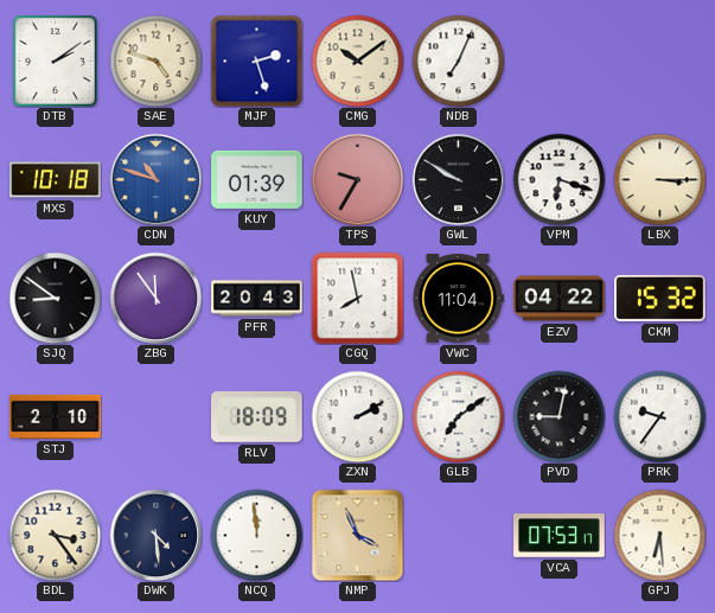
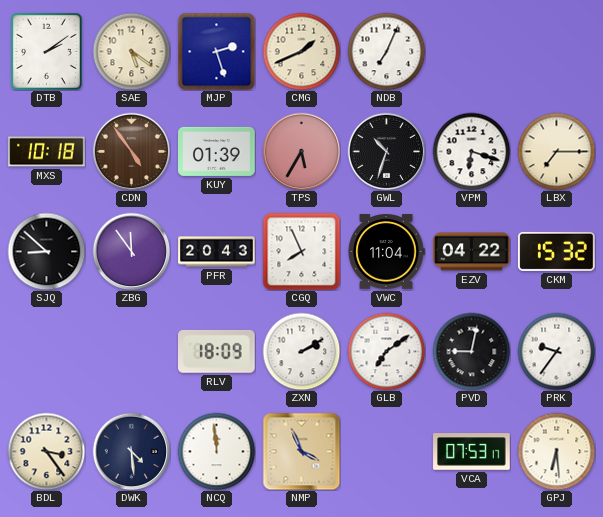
SAE: 4:48 -> 5:21 (131, 51)
CMG: 10:09 -> 1:41 (301, 51)
CDN: 10:48 -> 4:54 (131, 151)
CDN dial: blue -> brown (131, 151)
TPS: 9:35 -> 5:35 (301, 151)
GWL: 9:50 -> 10:33 (386, 151)
LBX: 3:15 -> 7:15 (556, 151)
SJQ: 8:51 -> 8:52 (46, 251)
CGQ: 7:58 -> 7:56 (301, 251)
STJ: 2:10 -> none (56, 416)
